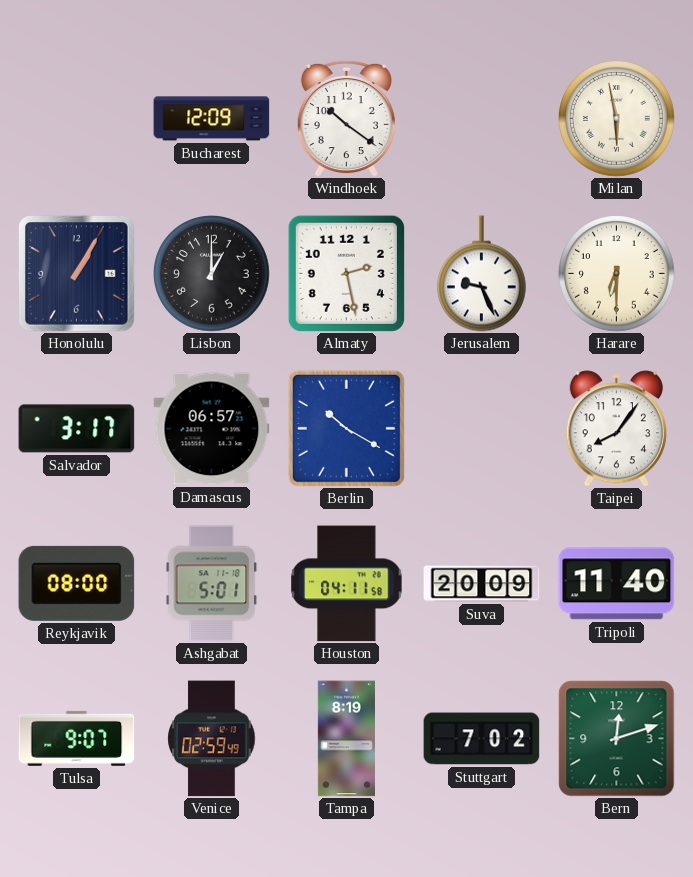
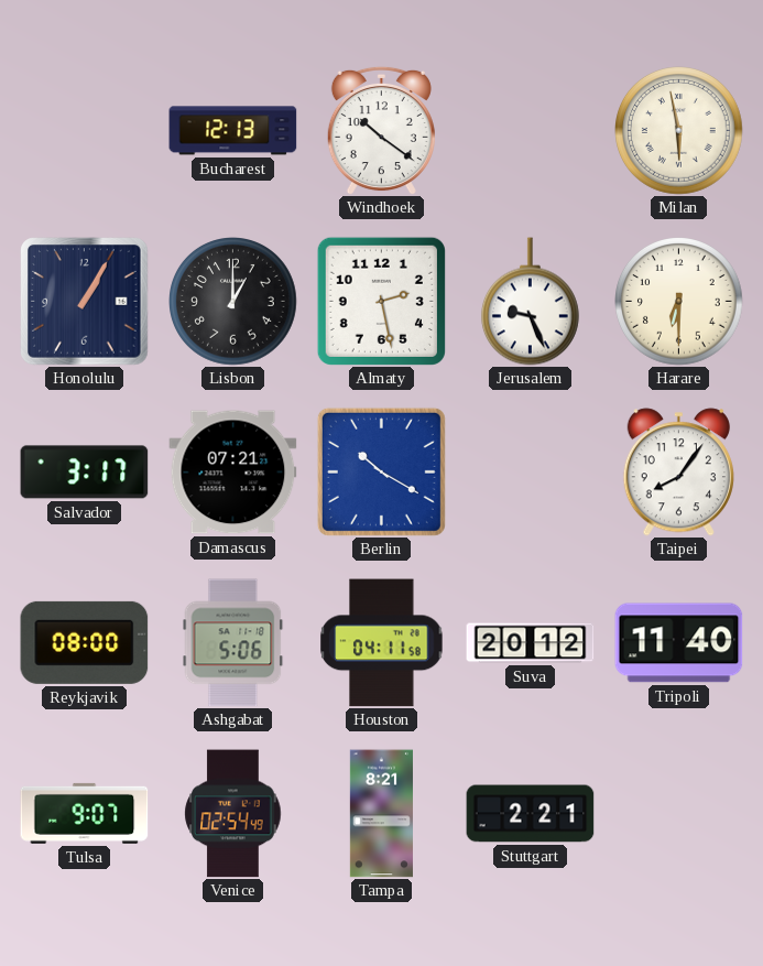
Bucharest: 12:09 -> 12:13 (233, 131)
Damascus: 06:57 -> 07:21 (233, 473)
Ashgabat: 5:01 -> 5:06 (233, 643)
Suva: 20:09 -> 20:12 (531, 643)
Venice: 02:59 -> 02:54 (233, 814)
Tampa: 8:19 -> 8:21 (381, 814)
Stuttgart: 7:02 -> 2:21 (531, 814)
Bern: 12:12 -> none (617, 739)
